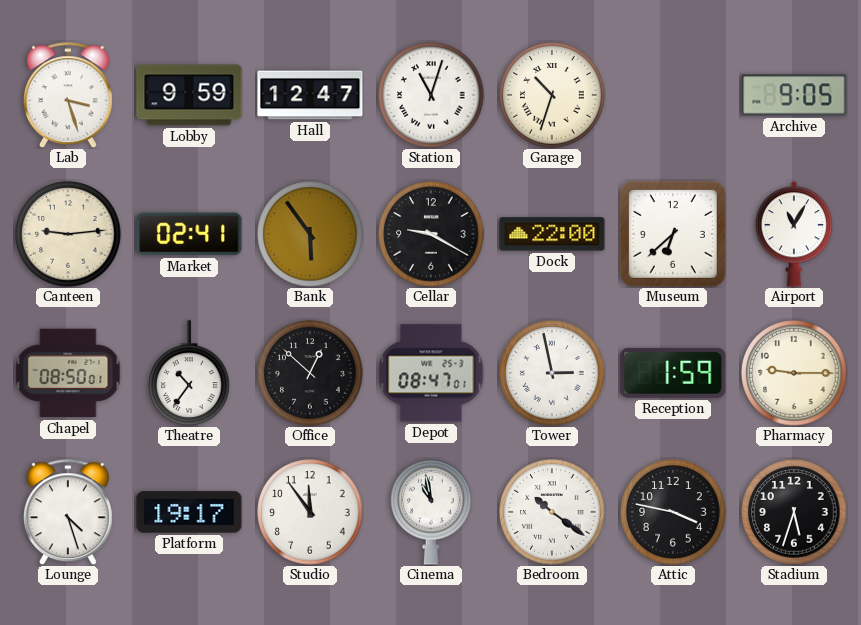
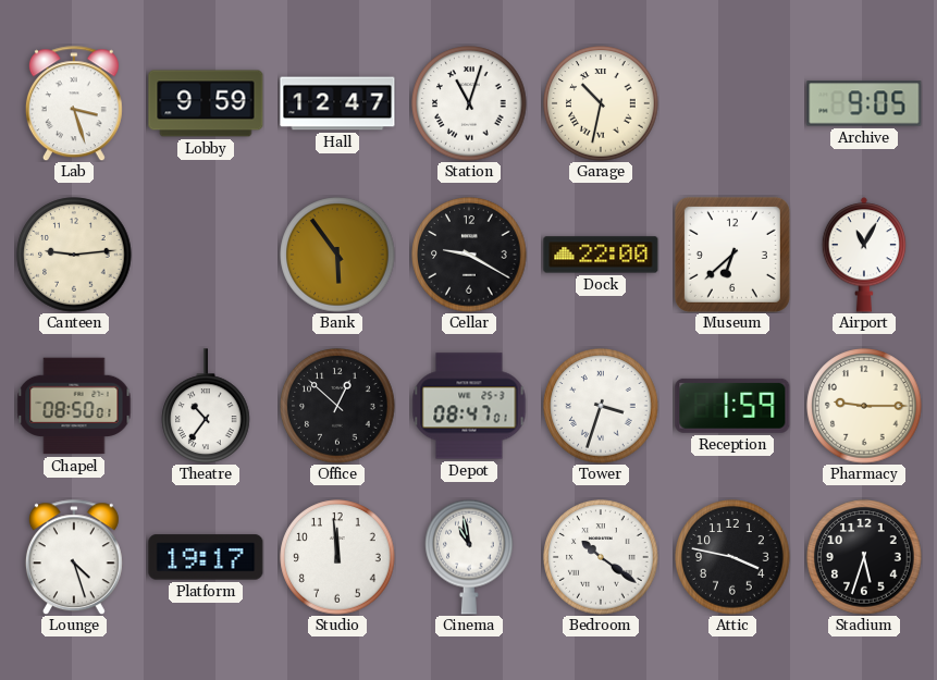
Garage: 10:33 -> 10:32 (601, 103)
Market: 02:41 -> none (189, 234)
Tower: 2:58 -> 3:33 (601, 406)
Studio: 11:54 -> 11:59 (337, 557)
